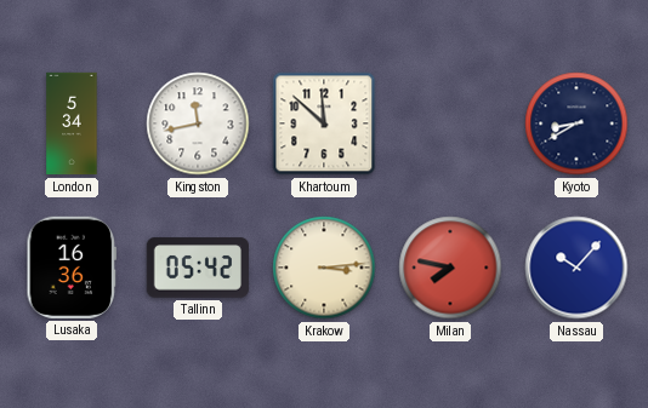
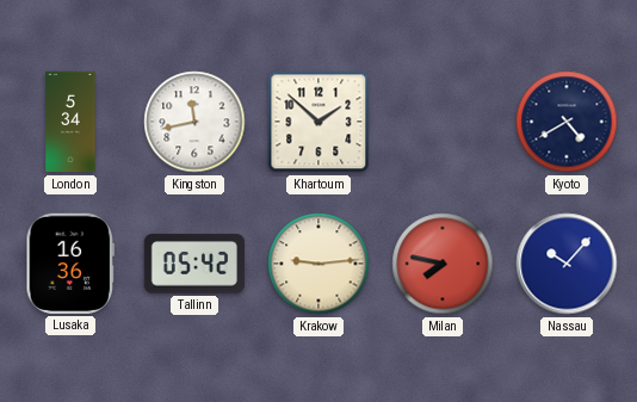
Khartoum: 11:52 -> 1:52 (318, 122)
Kyoto: 8:40 -> 4:40 (567, 122)
Krakow: 3:14 -> 9:14 (318, 264)
